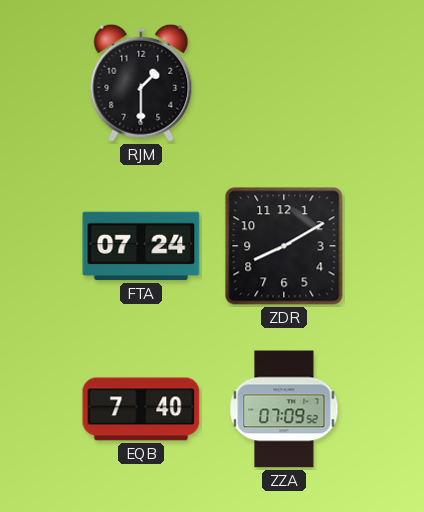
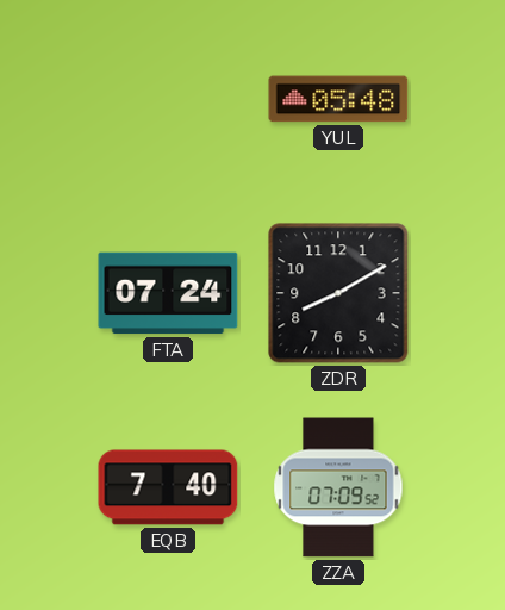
RJM: 1:30 -> none (141, 83)
YUL: none -> 05:48 (338, 99)
